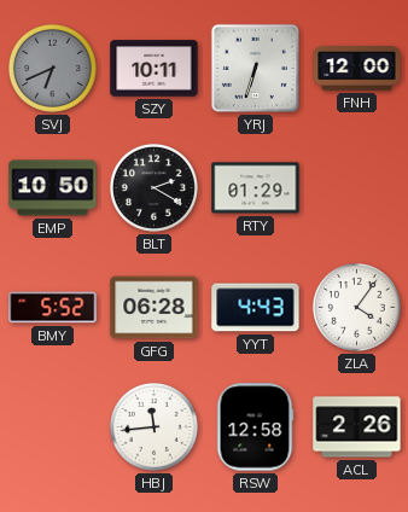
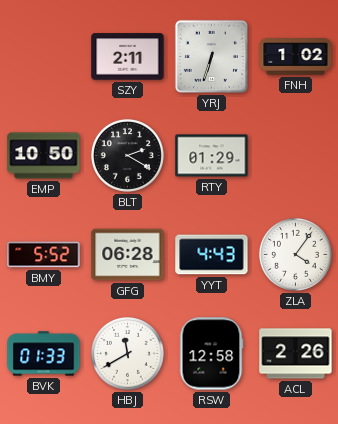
SVJ: 6:41 -> none (52, 68)
SZY: 10:11 -> 2:11 (128, 57)
FNH: 12:00 -> 1:02 (296, 57)
BVK: none -> 01:33 (44, 354)
HBJ: 11:44 -> 11:40 (127, 353)
